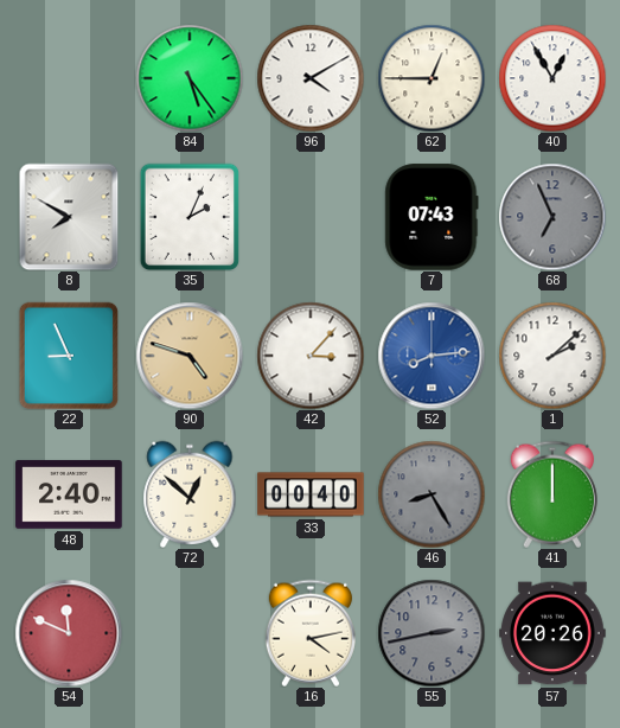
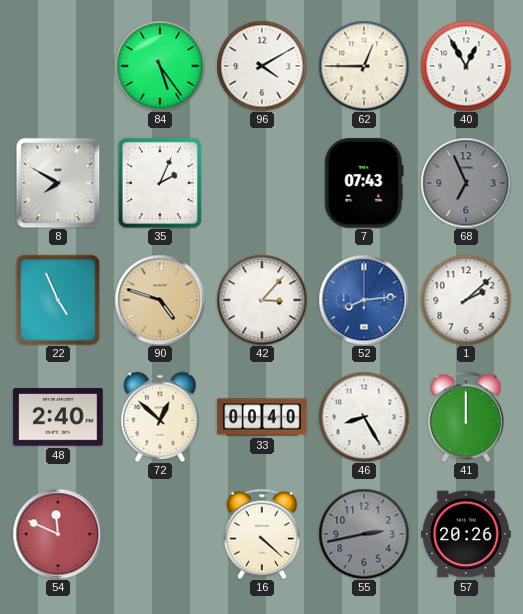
22: 8:56 -> 4:56 (58, 300)
46 dial: grey -> white (364, 417)
16: 4:13 -> 4:22 (262, 534)
